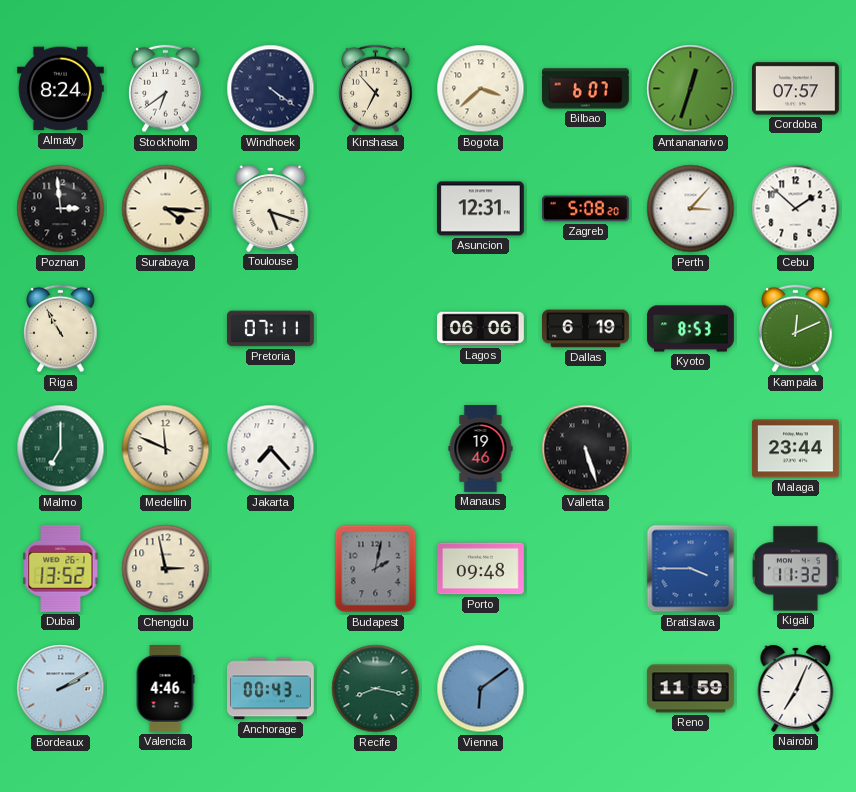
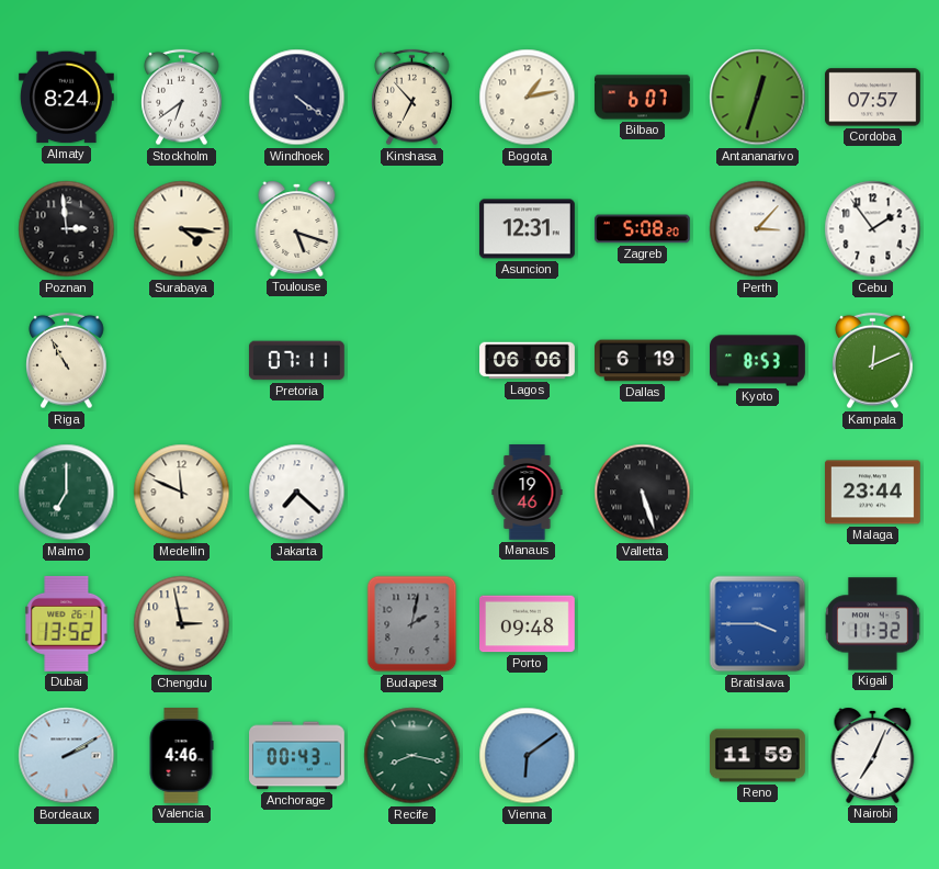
Bogota: 3:38 -> 1:13 (528, 98)
Cebu: 1:52 -> 1:54 (873, 229)
Jakarta: 7:23 -> 7:22 (297, 493)
